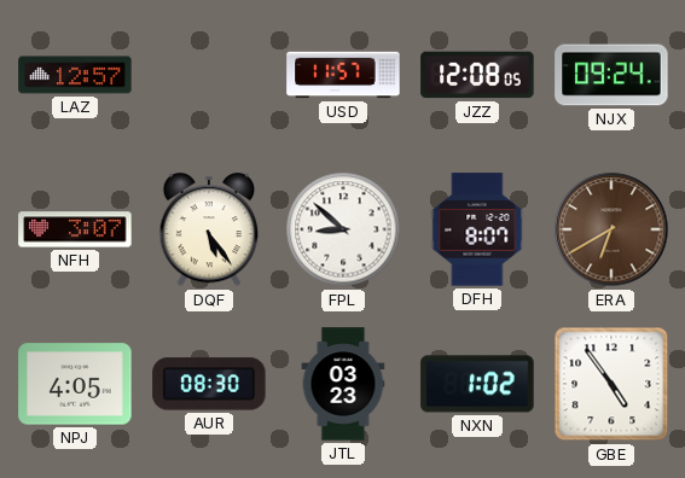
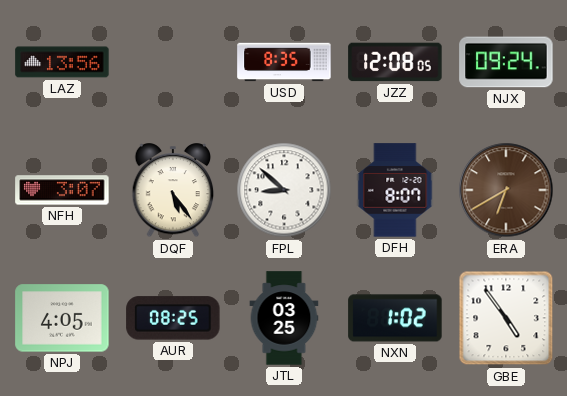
LAZ: 12:57 -> 13:56 (62, 62)
USD: 11:57 -> 8:35 (284, 62)
AUR: 08:30 -> 08:25 (173, 318)
JTL: 03:23 -> 03:25 (284, 318)
